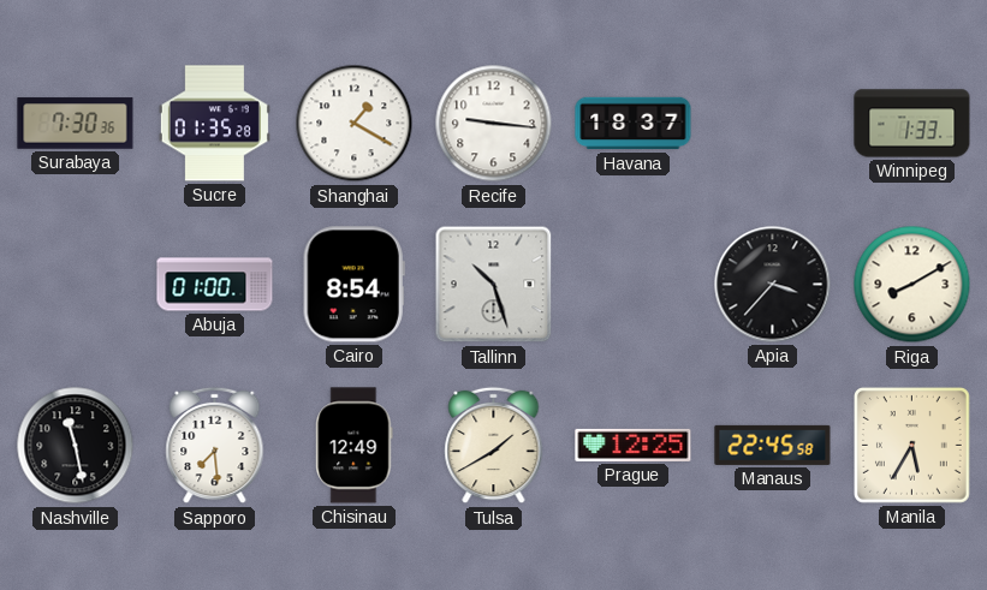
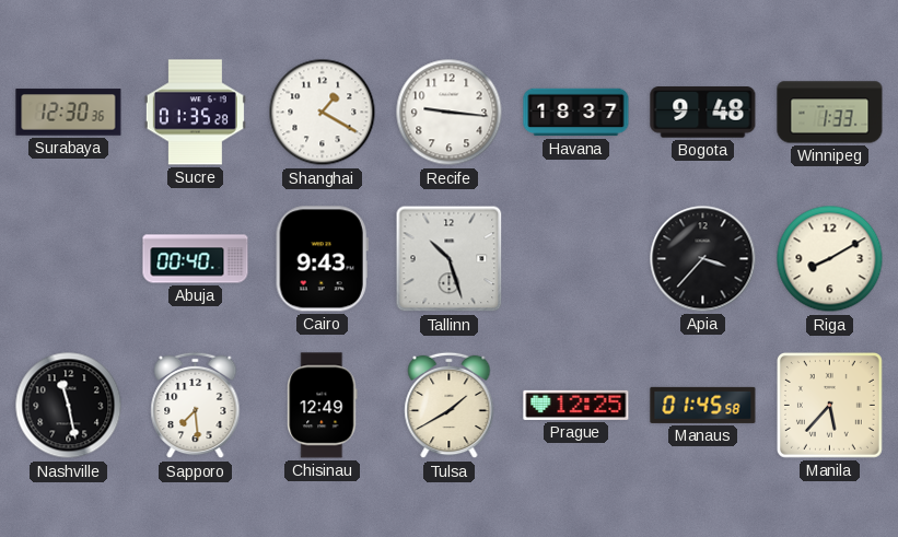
Surabaya: 7:30 -> 12:30 (69, 113)
Bogota: none -> 9:48 (703, 113)
Abuja: 01:00 -> 00:40 (196, 259)
Cairo: 8:54 -> 9:43 (322, 259)
Manaus: 22:45 -> 01:45 (703, 405)
Manila: 5:35 -> 5:37 (829, 405)
